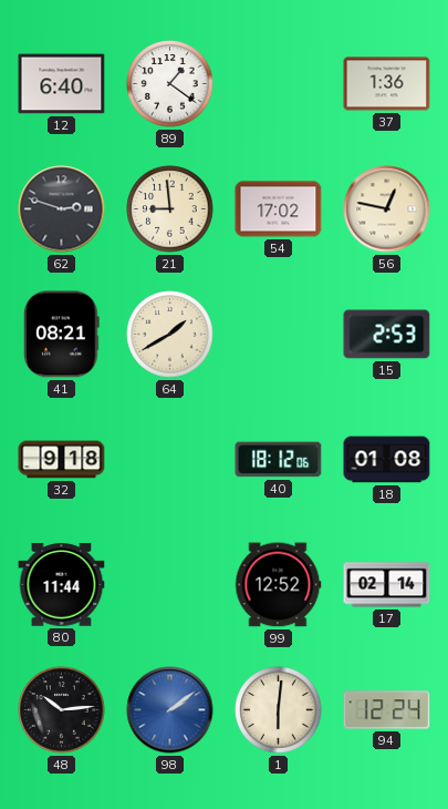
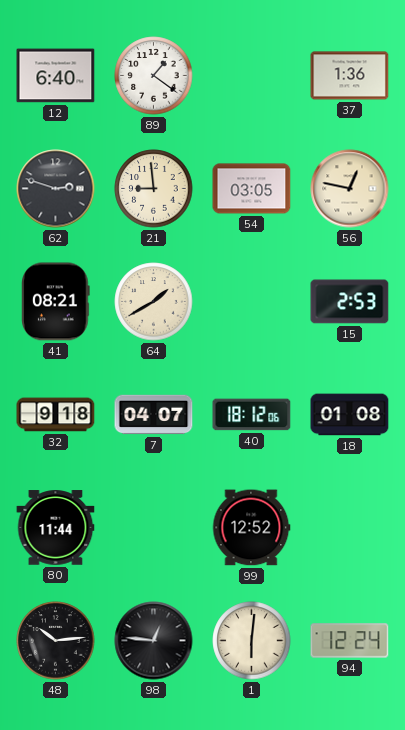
54: 17:02 -> 03:05 (252, 189)
7: none -> 04:07 (154, 415)
17: 02:14 -> none (387, 585)
98: 2:09 -> 12:46 (154, 641)
98 dial: blue -> black (154, 641)
